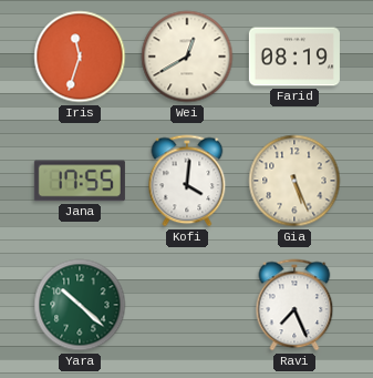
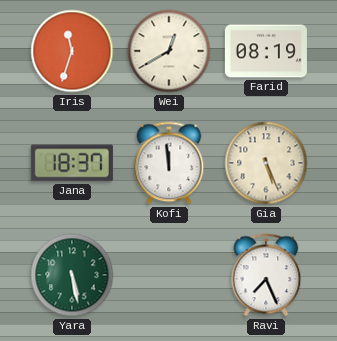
Jana: 17:55 -> 18:37 (72, 163)
Kofi: 4:01 -> 11:59 (169, 163)
Yara: 10:22 -> 5:28 (72, 275)
